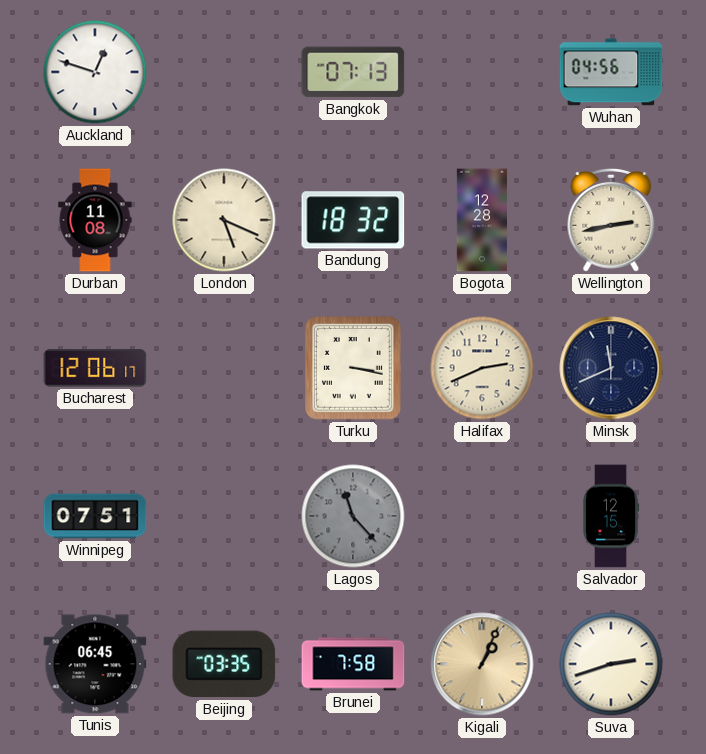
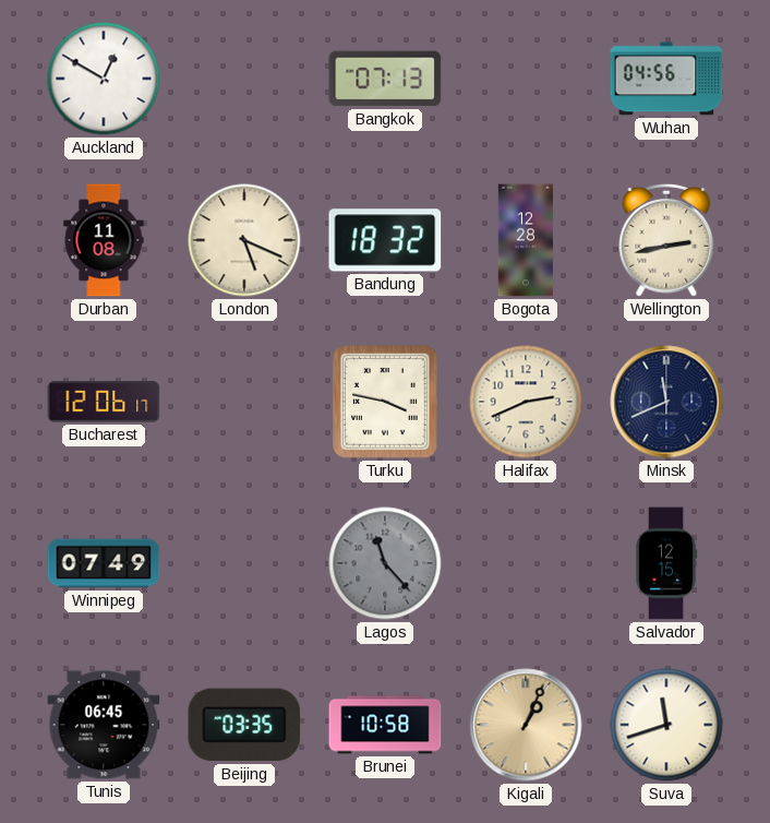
Auckland: 12:48 -> 12:50 (104, 79)
Turku: 3:17 -> 3:47 (386, 402)
Winnipeg: 07:51 -> 07:49 (104, 563)
Brunei: 7:58 -> 10:58 (385, 725)
Suva: 2:42 -> 11:42 (666, 725)
